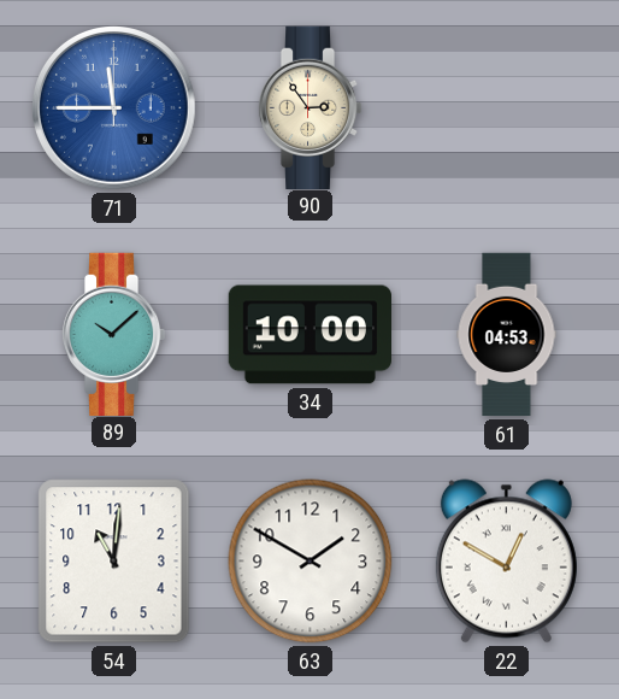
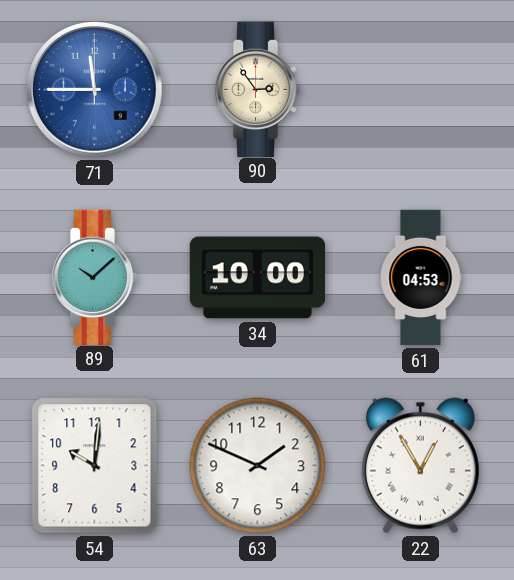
54: 11:01 -> 10:01 (95, 466)
63: 1:50 -> 1:49 (258, 466)
22: 12:50 -> 12:55 (420, 466)
